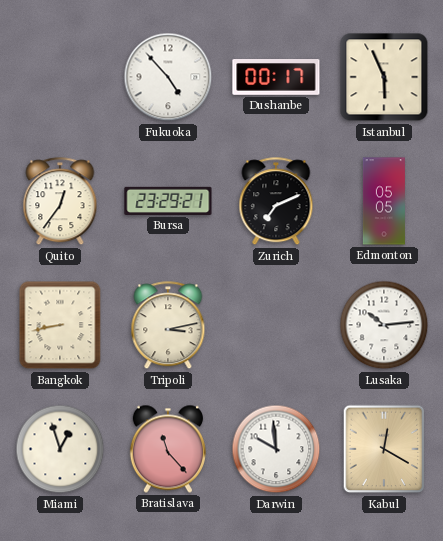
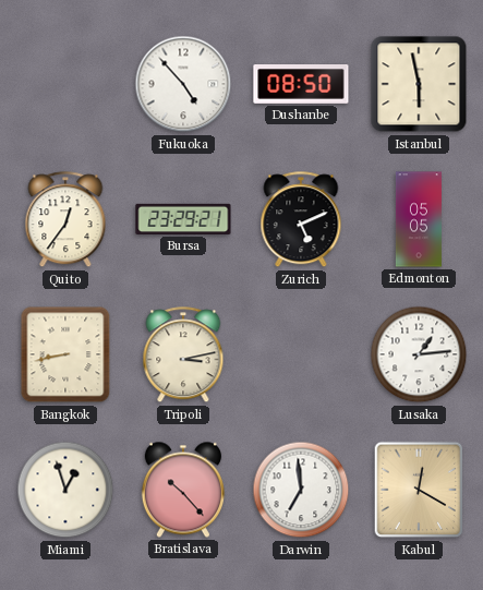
Dushanbe: 00:17 -> 08:50 (301, 84)
Istanbul: 5:56 -> 5:58 (419, 84)
Zurich: 7:11 -> 5:11 (301, 220)
Lusaka: 10:14 -> 1:14 (419, 354)
Bratislava: 11:23 -> 10:23 (183, 490)
Darwin: 9:59 -> 6:59 (301, 490)
